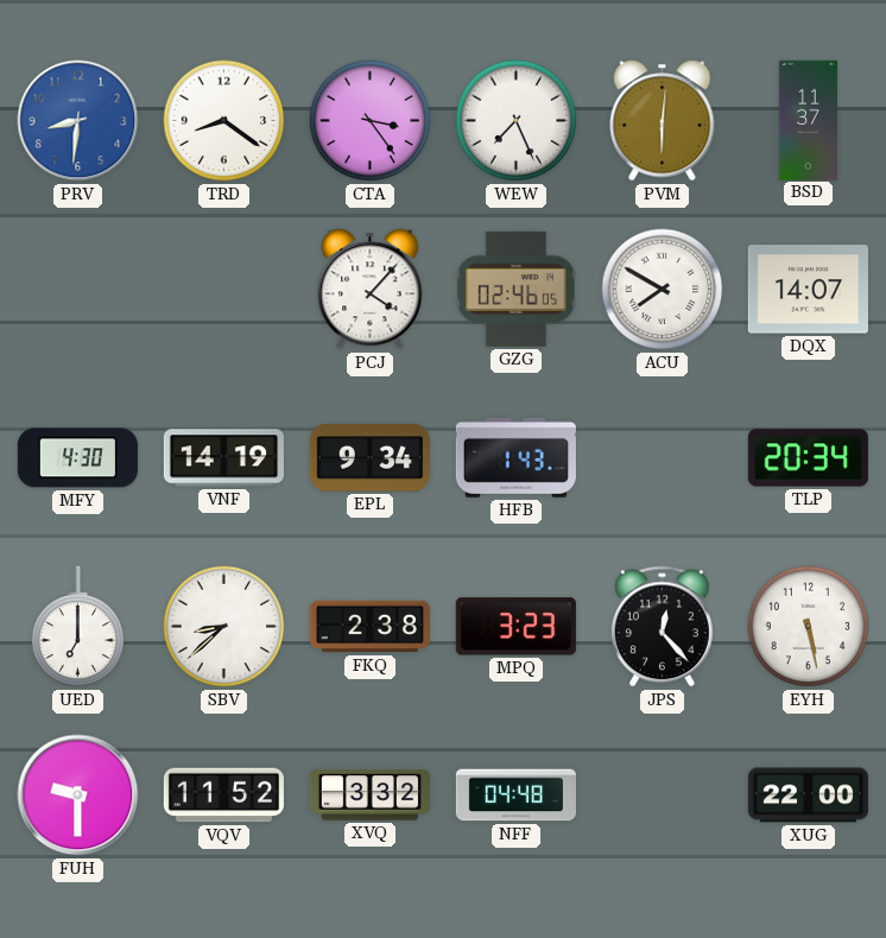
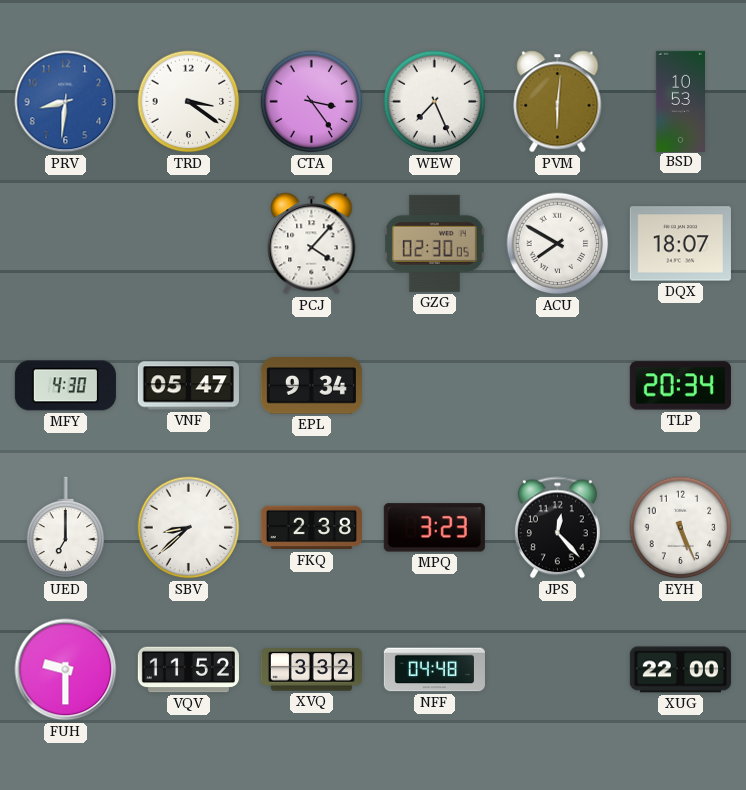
TRD: 8:21 -> 3:21 (189, 102)
BSD: 11:37 -> 10:53 (680, 101)
GZG: 02:46 -> 02:30 (434, 243)
DQX: 14:07 -> 18:07 (680, 244)
VNF: 14:19 -> 05:47 (188, 386)
HFB: 1:43 -> none (515, 457)
EYH: 5:28 -> 5:26 (681, 528)
